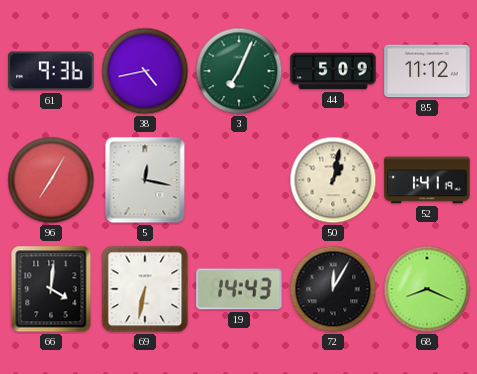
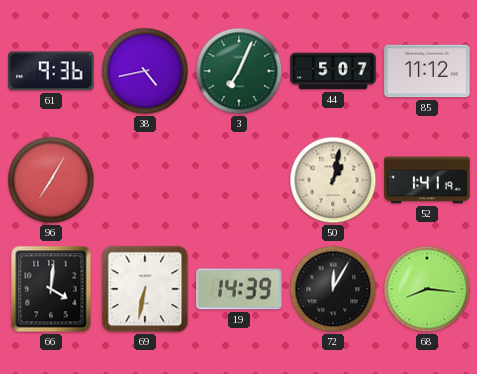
44: 5:09 -> 5:07 (333, 71)
5: 12:17 -> none (145, 180)
19: 14:43 -> 14:39 (239, 289)
68: 8:19 -> 8:16 (427, 289)
